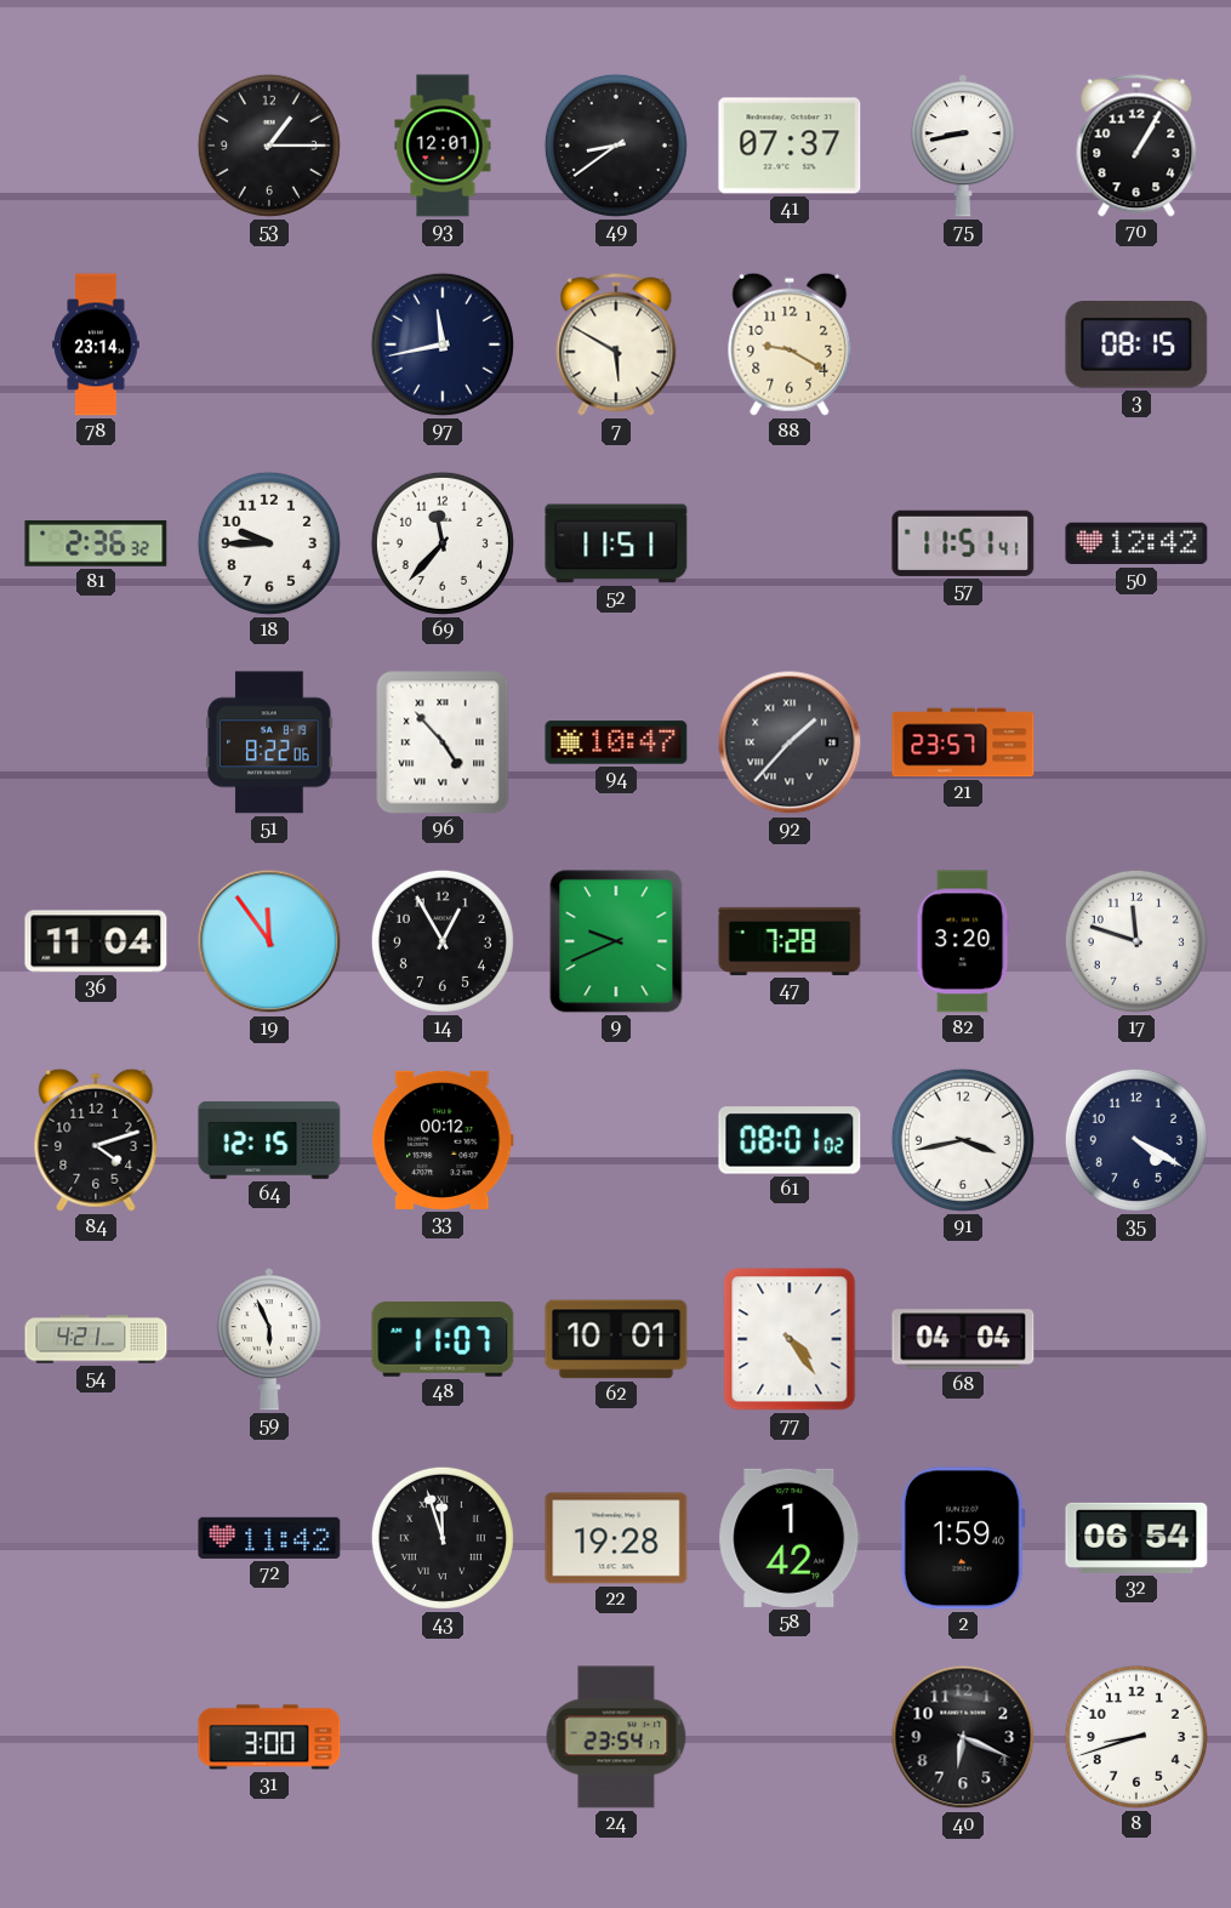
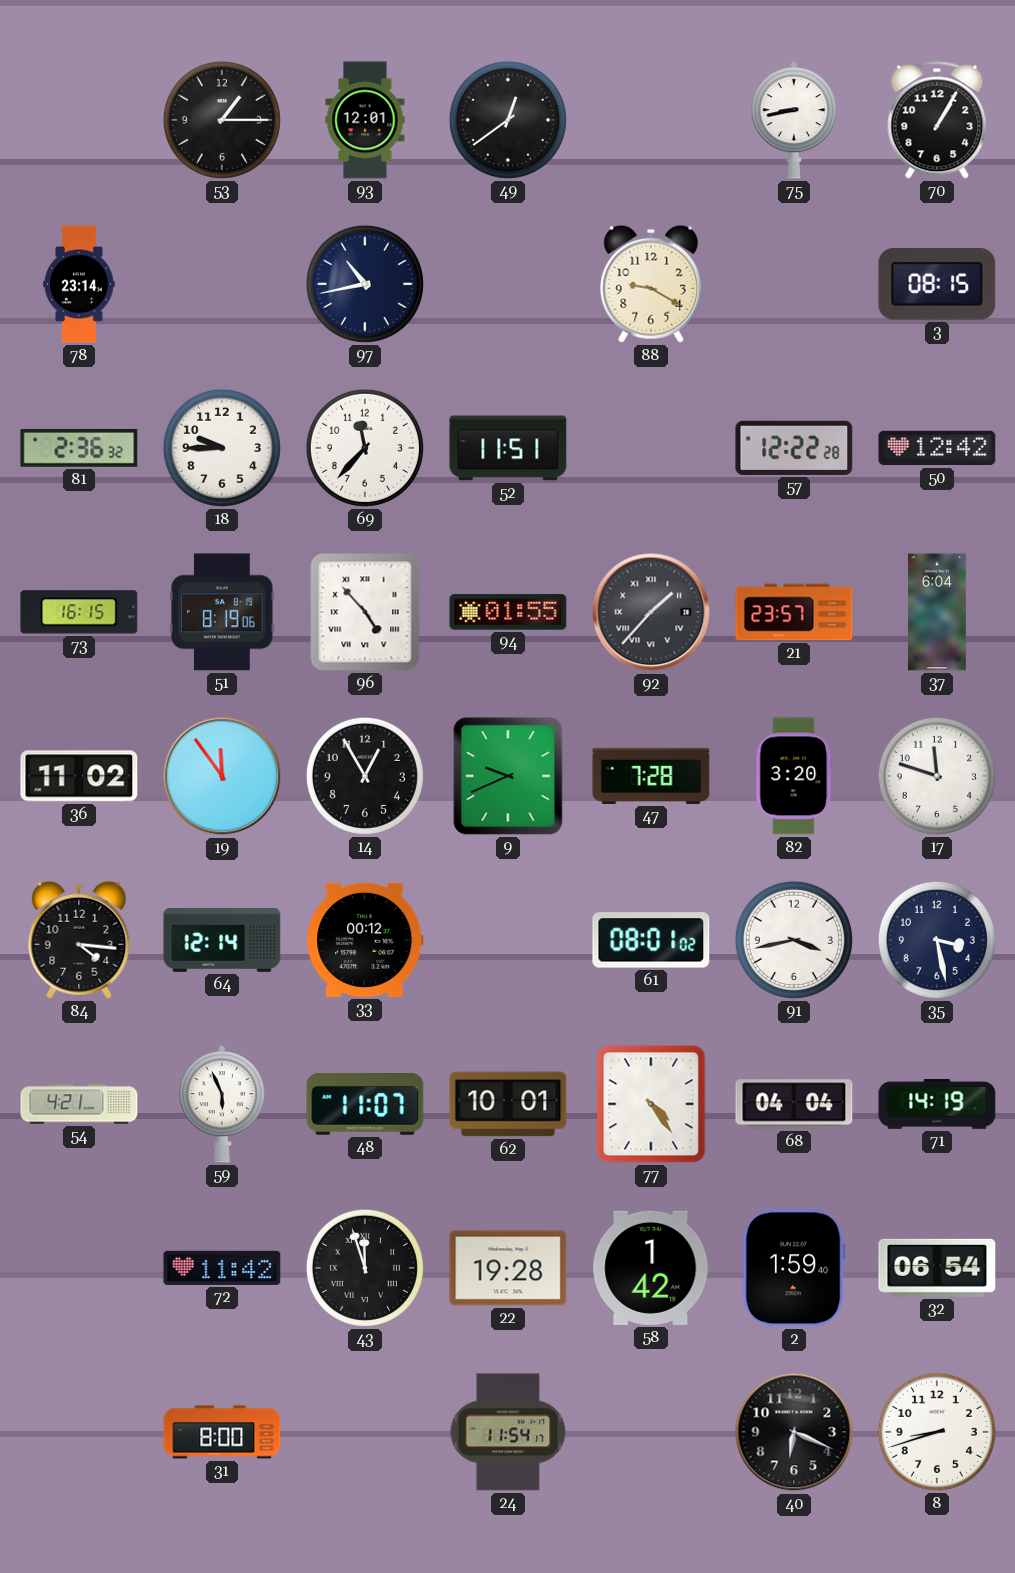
49: 8:39 -> 12:39 (508, 120)
41: 07:37 -> none (790, 146)
97: 11:43 -> 10:43 (365, 284)
7: 5:50 -> none (616, 344)
57: 11:51 -> 12:22 (794, 448)
73: none -> 16:15 (79, 612)
51: 8:22 -> 8:19 (222, 612)
94: 10:47 -> 01:55 (508, 612)
37: none -> 6:04 (938, 612)
36: 11:04 -> 11:02 (79, 776)
84: 4:12 -> 4:16 (79, 940)
64: 12:15 -> 12:14 (222, 940)
35: 4:20 -> 3:28 (937, 940)
71: none -> 14:19 (937, 1105)
31: 3:00 -> 8:00 (222, 1432)
24: 23:54 -> 11:54 (508, 1432)
